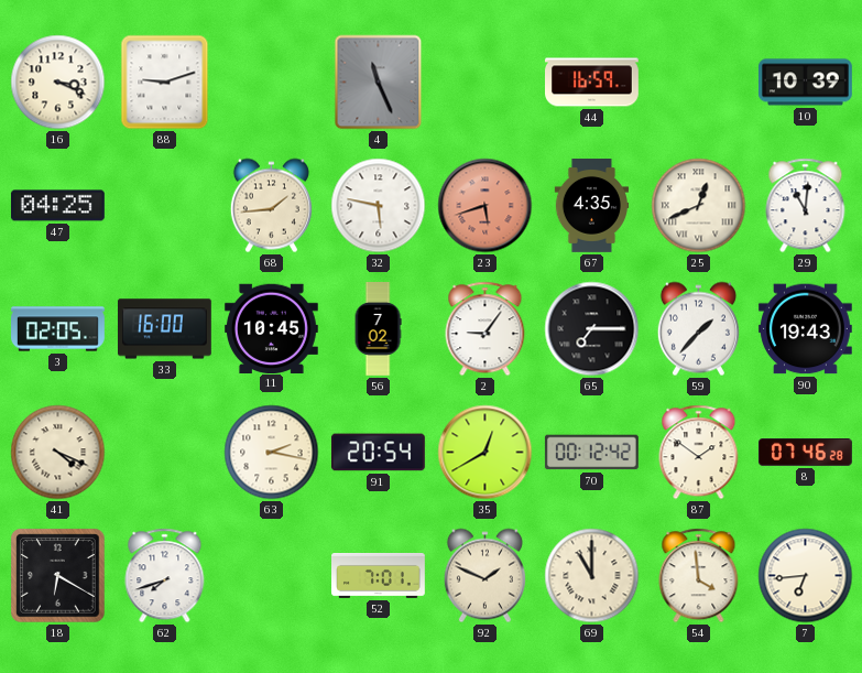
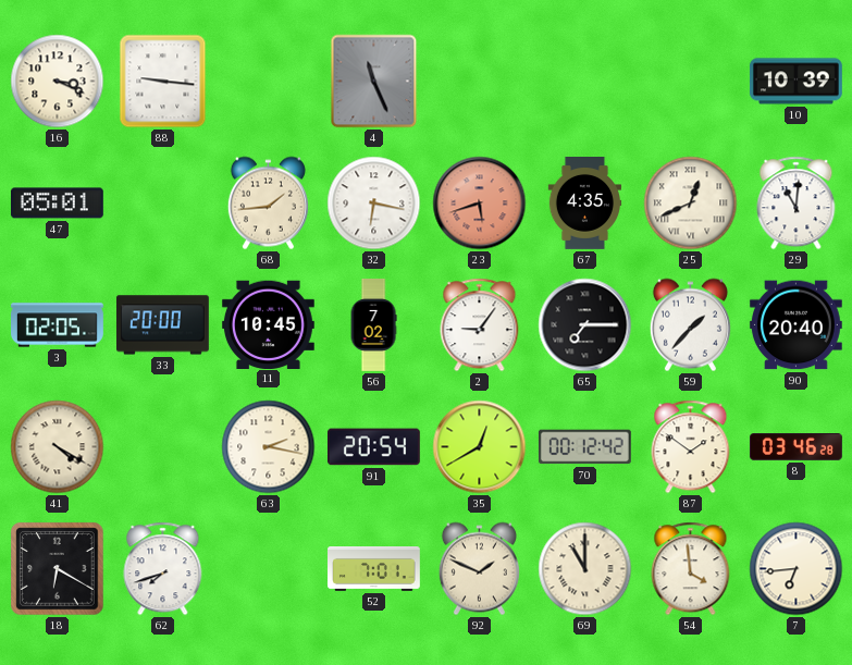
88: 9:12 -> 9:16 (163, 82)
44: 16:59 -> none (592, 83)
47: 04:25 -> 05:01 (57, 204)
32: 5:47 -> 6:17 (374, 204)
33: 16:00 -> 20:00 (162, 325)
90: 19:43 -> 20:40 (795, 325)
41: 4:19 -> 4:20 (58, 447)
8: 07:46 -> 03:46 (797, 447)
